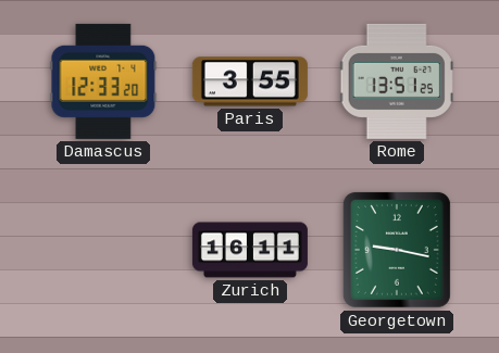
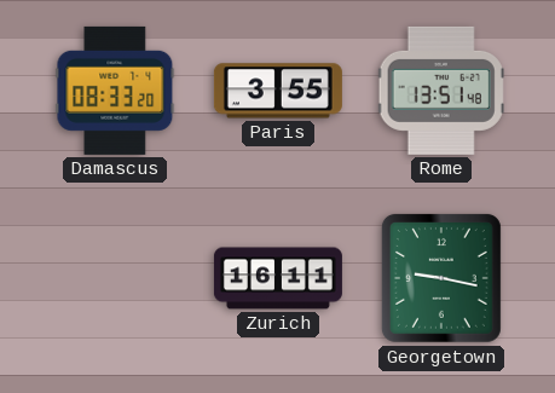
Damascus: 12:33 -> 08:33 (115, 91)
Rome: 13:51:25 -> 13:51:48 (441, 91)
